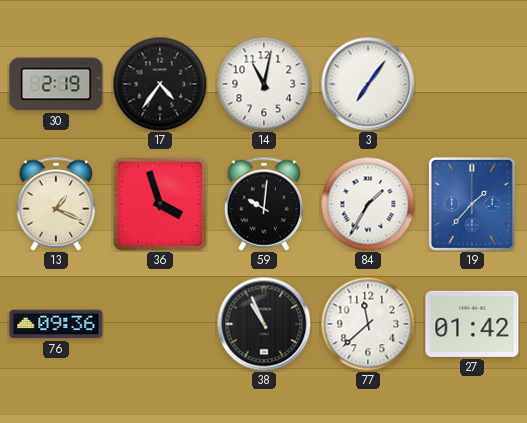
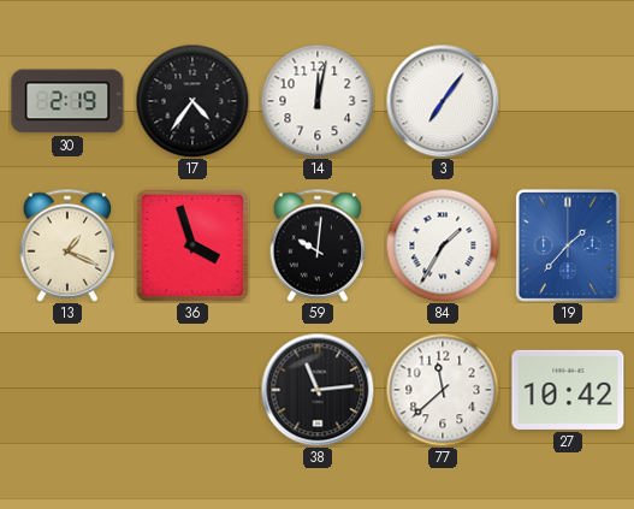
14: 11:02 -> 12:02 (318, 101)
76: 09:36 -> none (56, 324)
38: 10:56 -> 11:14 (318, 390)
27: 01:42 -> 10:42 (568, 390)
